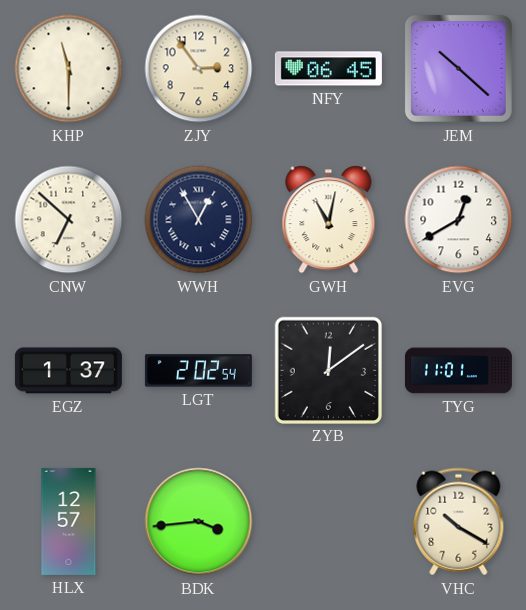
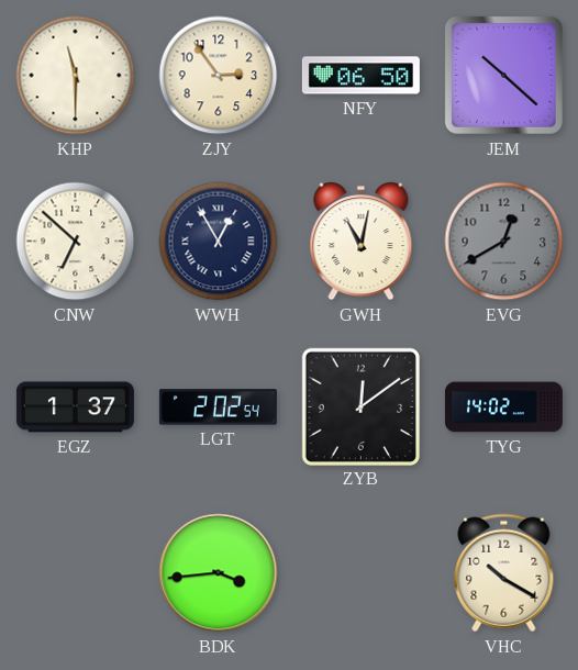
NFY: 06:45 -> 06:50 (360, 76)
EVG dial: white -> grey (504, 242)
TYG: 11:01 -> 14:02 (503, 407)
HLX: 12:57 -> none (69, 521)
